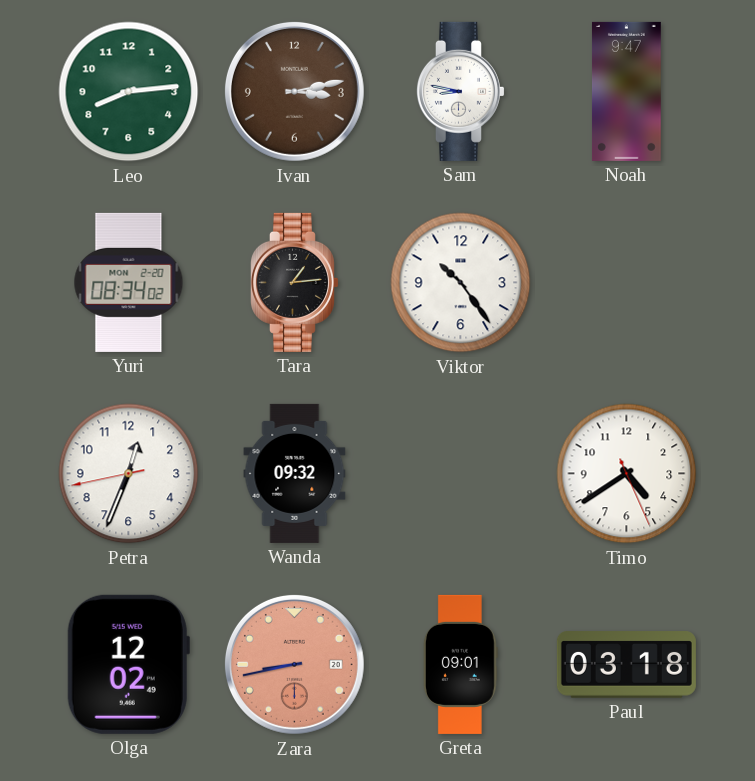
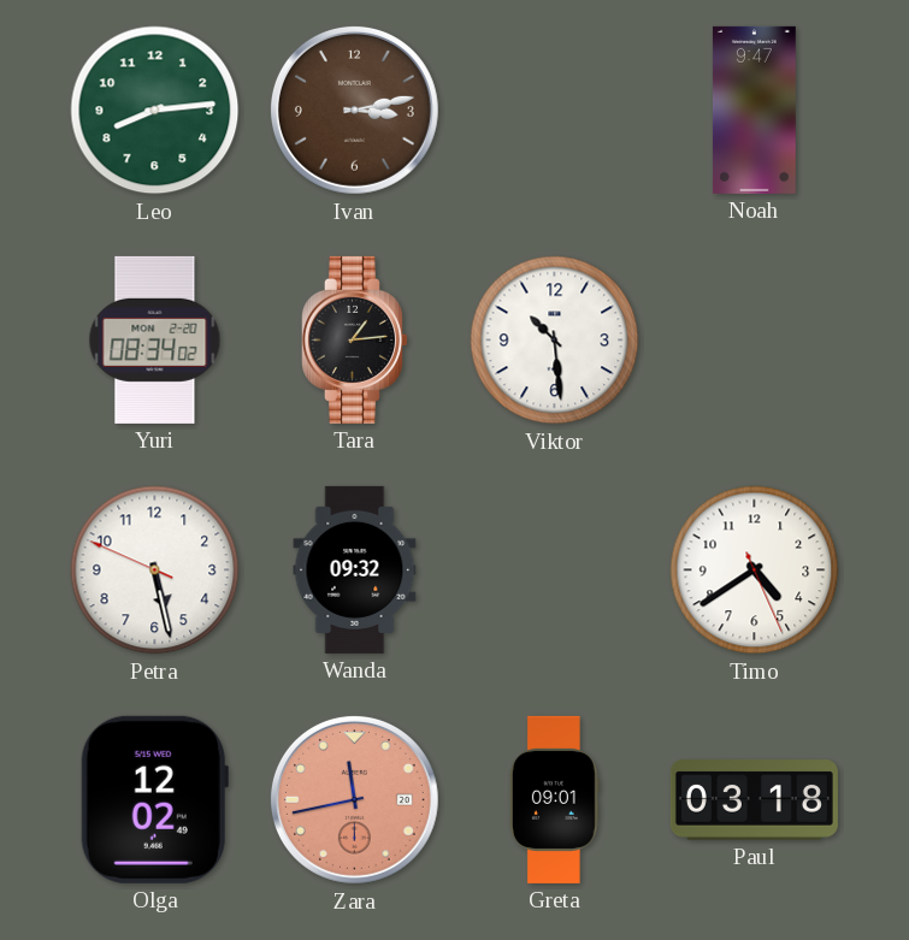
Sam: 8:47 -> none (460, 91)
Viktor: 10:24 -> 10:29 (555, 341)
Petra: 12:33 -> 5:27 (155, 570)
Zara: 8:43 -> 11:43 (354, 799)
